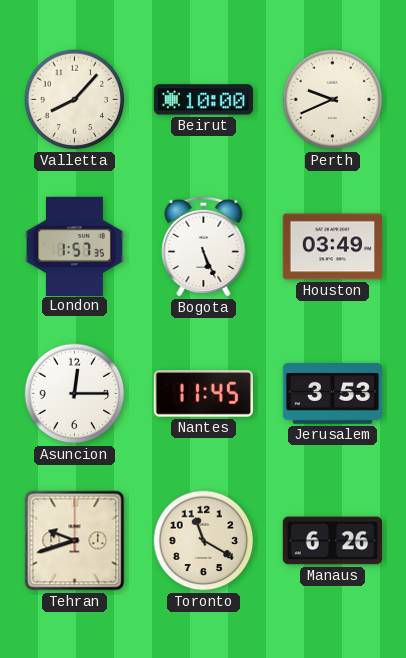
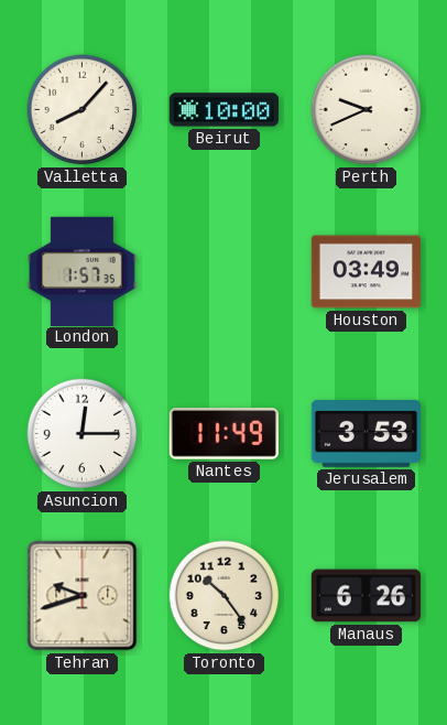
Bogota: 5:26 -> none (204, 246)
Nantes: 11:45 -> 11:49 (223, 434)
Toronto: 11:20 -> 10:24 (225, 596)
